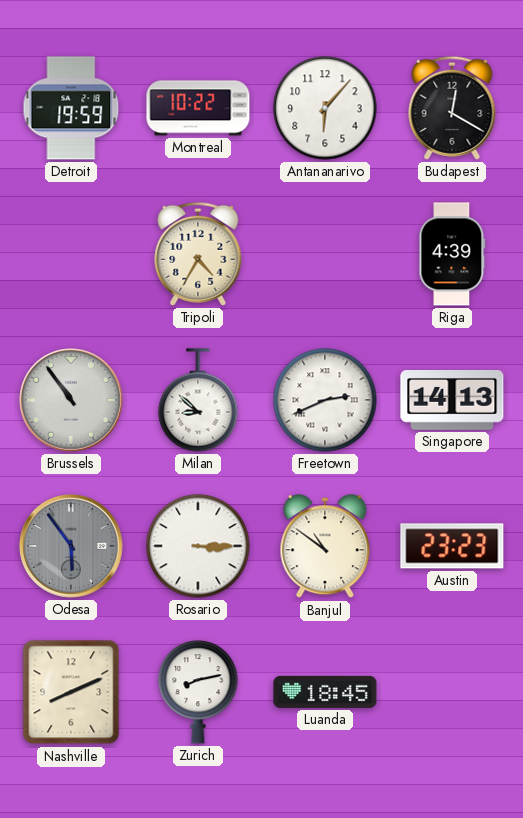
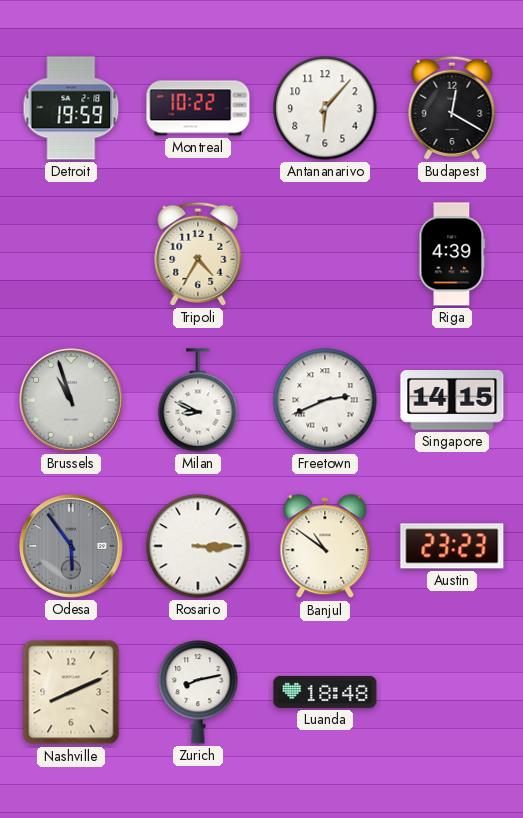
Brussels: 10:54 -> 10:57 (72, 401)
Milan: 8:52 -> 8:49 (198, 400)
Singapore: 14:13 -> 14:15 (452, 400)
Luanda: 18:45 -> 18:48 (325, 692)
